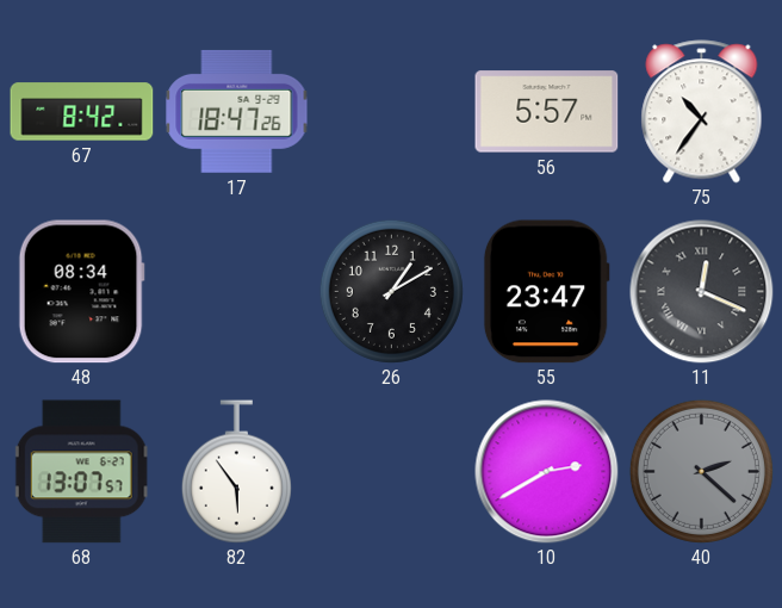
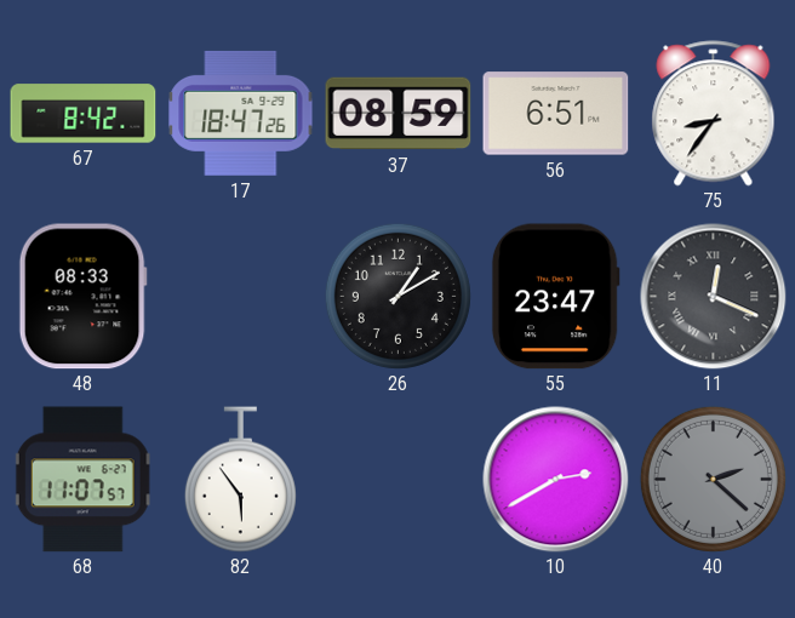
37: none -> 08:59 (399, 114)
56: 5:57 -> 6:51 (556, 114)
75: 10:36 -> 8:36 (714, 114)
48: 08:34 -> 08:33 (82, 297)
68: 13:07 -> 11:07 (82, 480)
